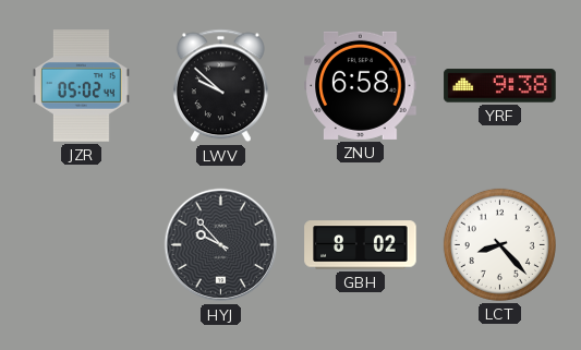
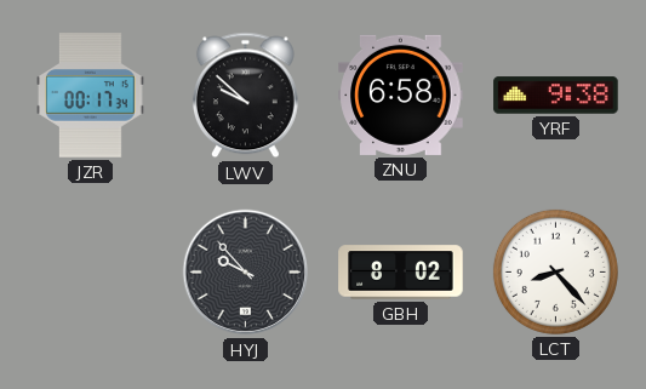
JZR: 05:02 -> 00:17 (91, 96)
